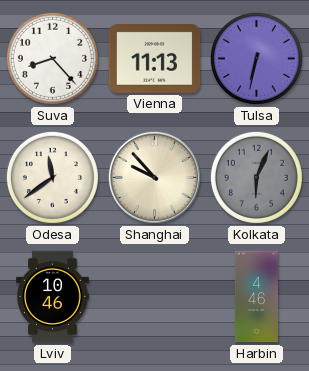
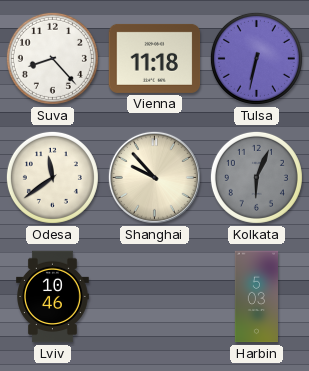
Vienna: 11:13 -> 11:18 (155, 58)
Harbin: 4:46 -> 5:03 (256, 297)
